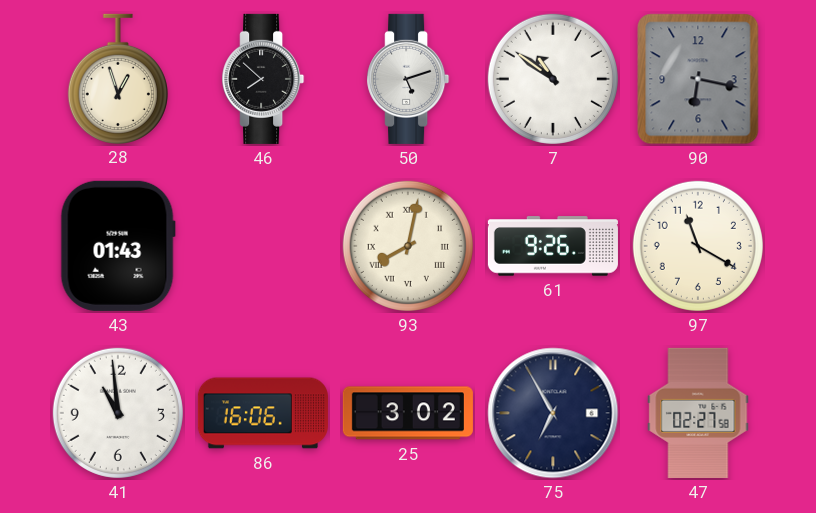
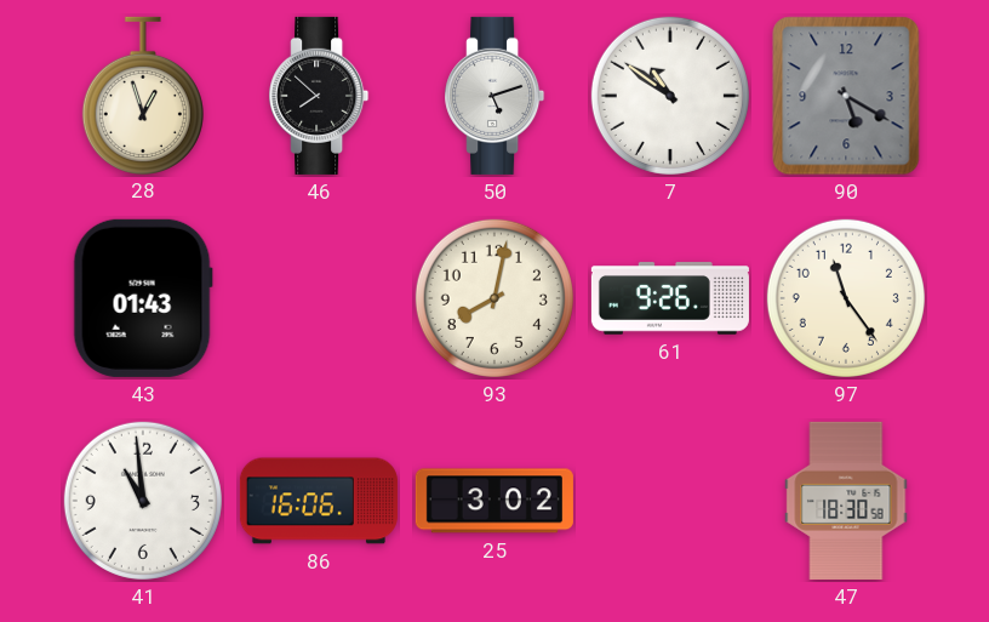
90: 6:17 -> 5:20 (846, 96)
93 numerals: Roman -> Arabic (494, 298)
97: 11:20 -> 11:24 (846, 298)
75: 6:55 -> none (553, 413)
47: 02:27 -> 18:30 (846, 501)
